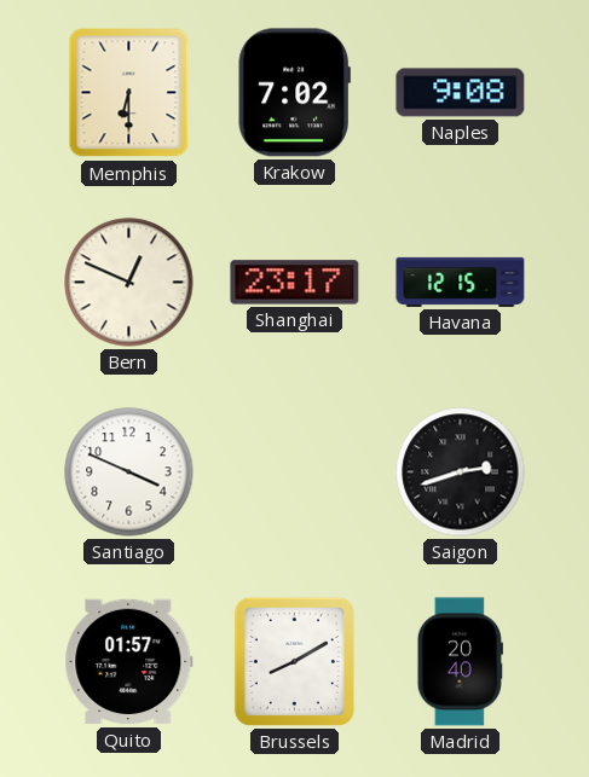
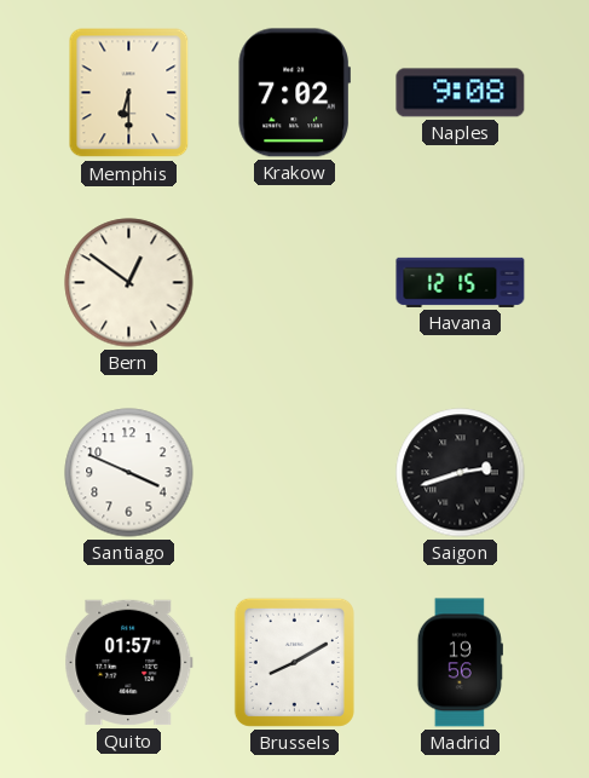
Bern: 12:49 -> 12:51 (129, 283)
Shanghai: 23:17 -> none (295, 283)
Madrid: 20:40 -> 19:56 (460, 663)
